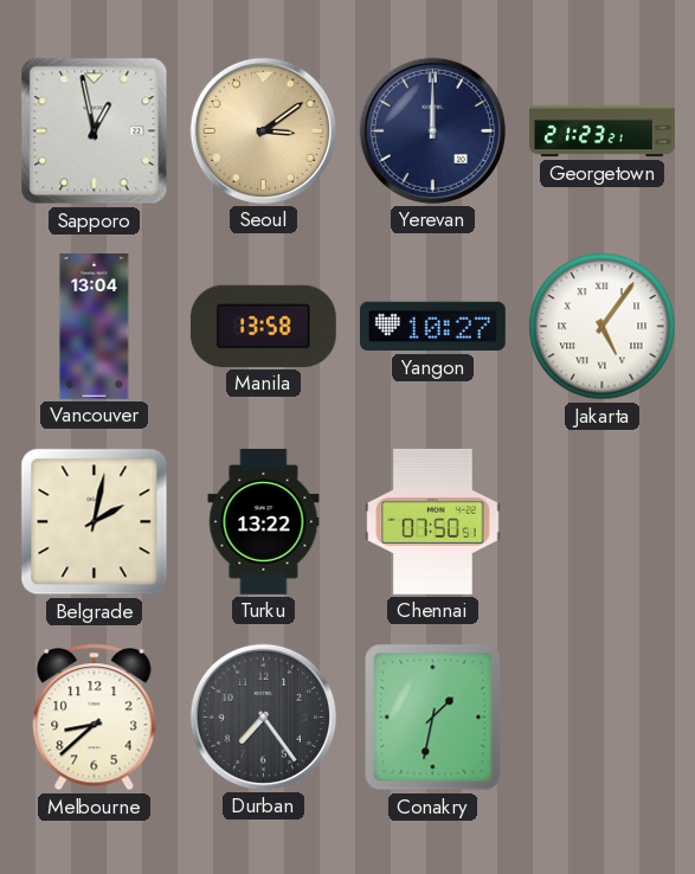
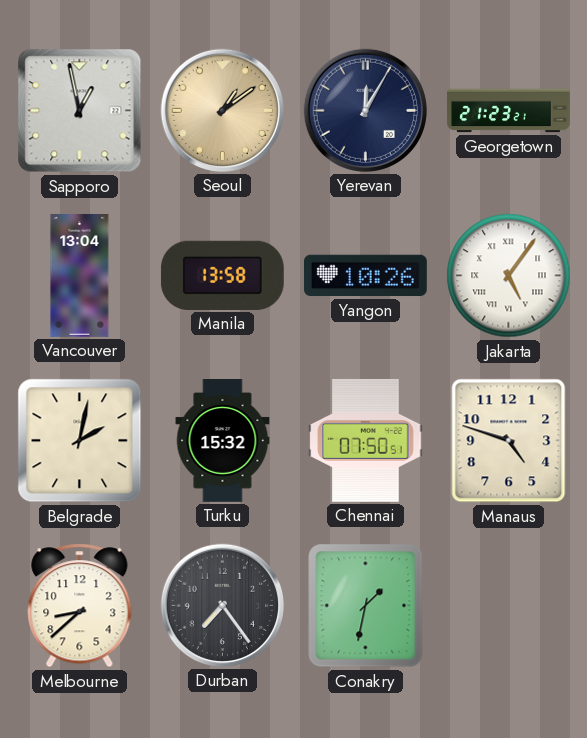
Seoul: 3:09 -> 1:09 (222, 110)
Yerevan: 12:00 -> 12:05 (365, 110)
Yangon: 10:27 -> 10:26 (365, 276)
Turku: 13:22 -> 15:32 (223, 441)
Manaus: none -> 4:48 (509, 441)
